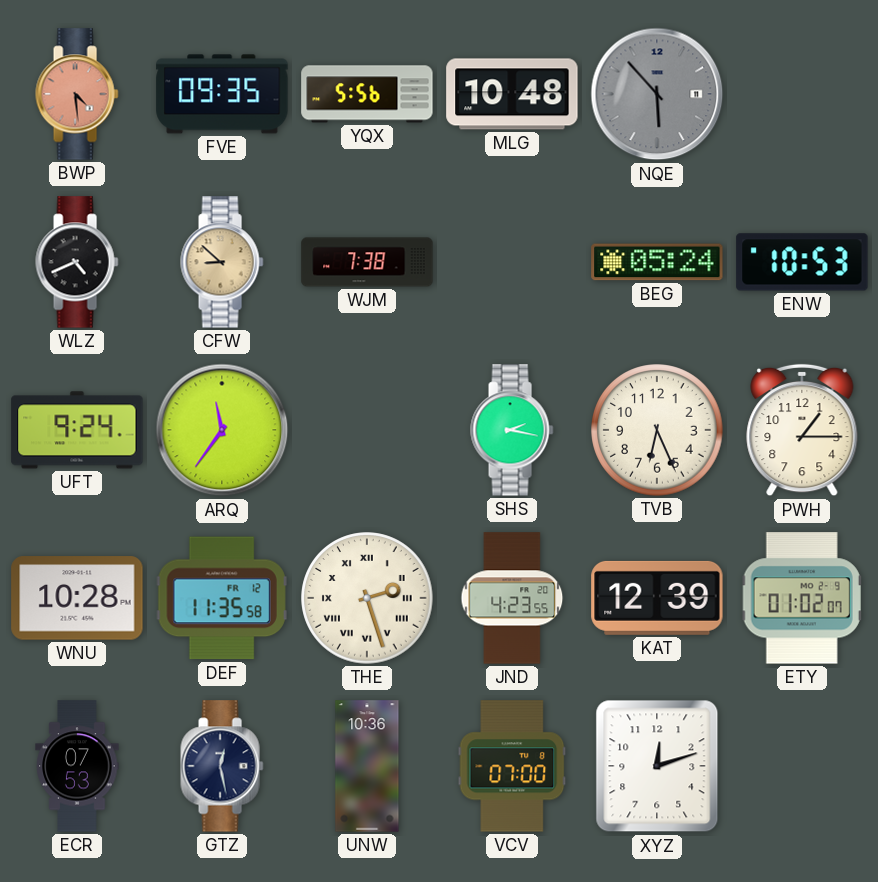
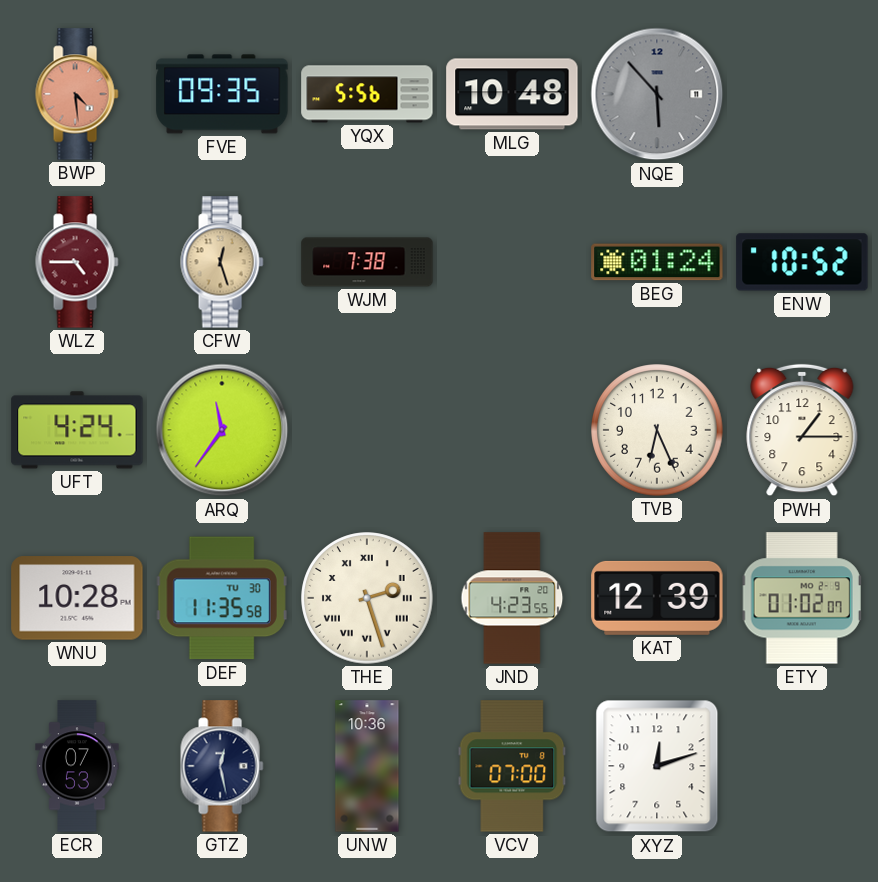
WLZ: 4:41 -> 4:45 (77, 262)
WLZ dial: black -> burgundy (77, 262)
CFW: 8:52 -> 12:27 (222, 262)
BEG: 05:24 -> 01:24 (657, 262)
ENW: 10:53 -> 10:52 (802, 262)
UFT: 9:24 -> 4:24 (77, 430)
SHS: 2:17 -> none (512, 430)
DEF date: FR 12 -> TU 30 (222, 598)
